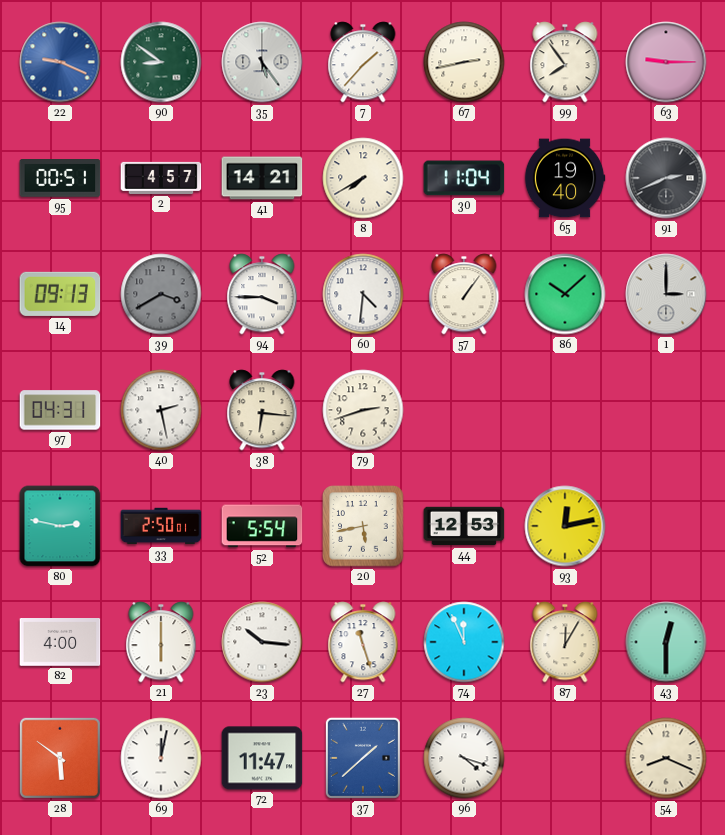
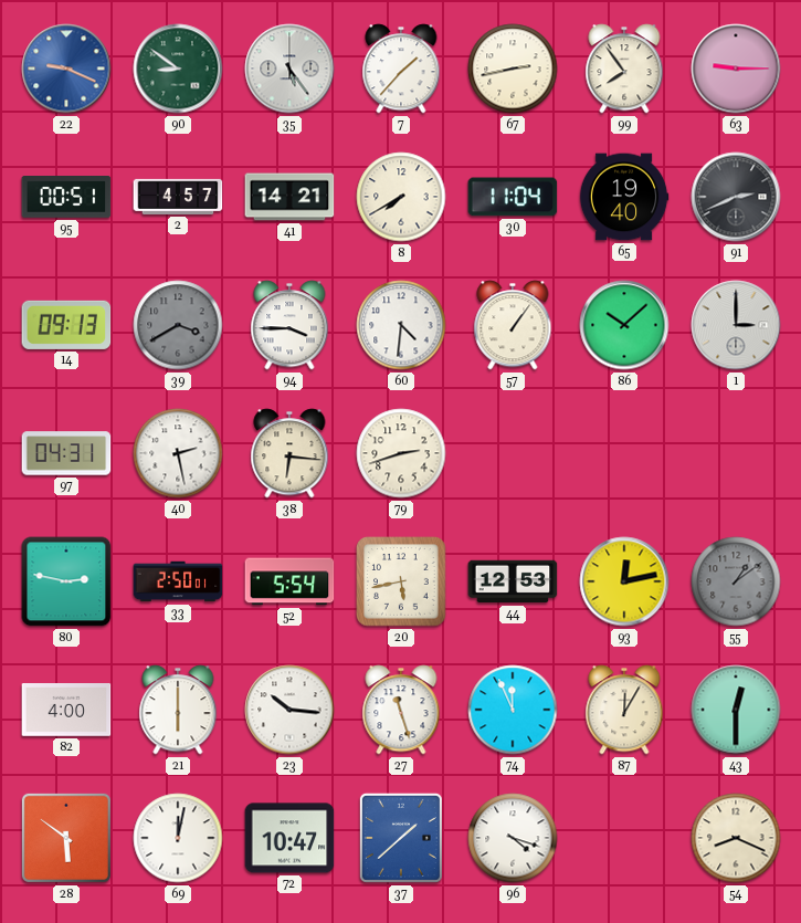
55: none -> 1:09 (736, 581)
72: 11:47 -> 10:47 (289, 838)
